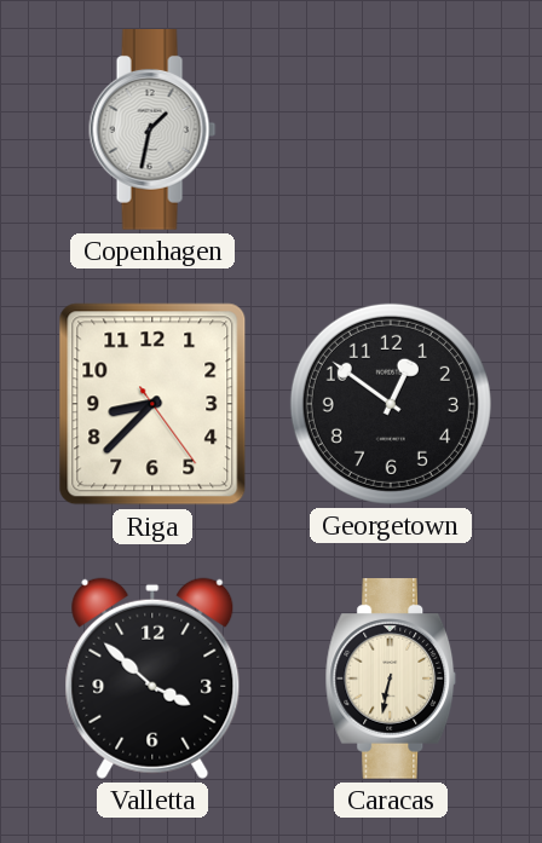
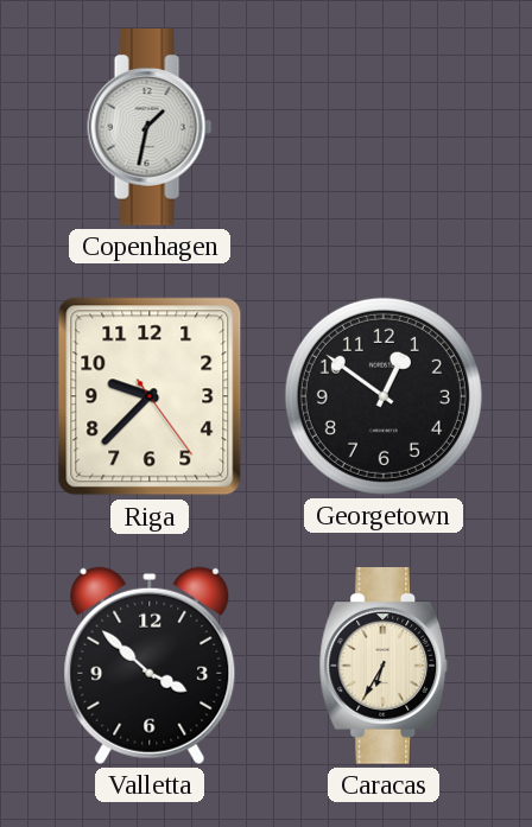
Riga: 8:37 -> 9:37 (150, 396)
Caracas: 6:32 -> 6:35 (384, 667)
